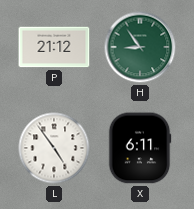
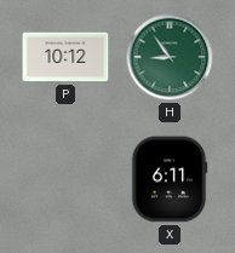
P: 21:12 -> 10:12 (65, 57)
L: 4:54 -> none (54, 148)
